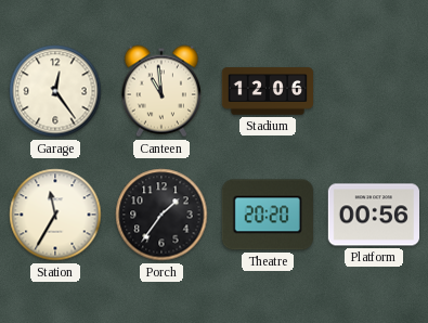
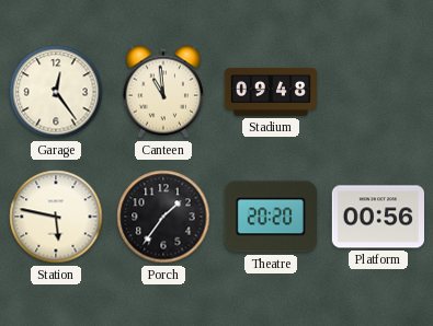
Stadium: 12:06 -> 09:48 (271, 92)
Station: 11:35 -> 5:47 (56, 217)
